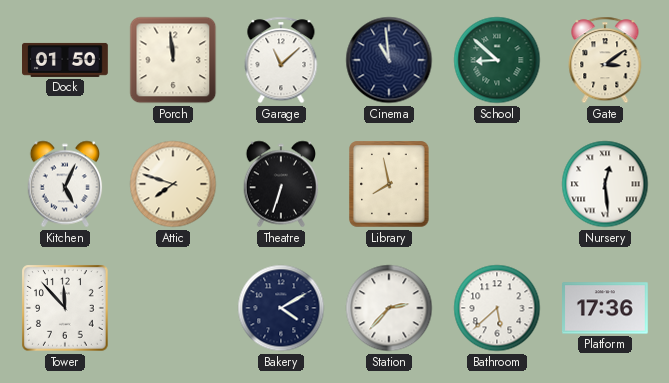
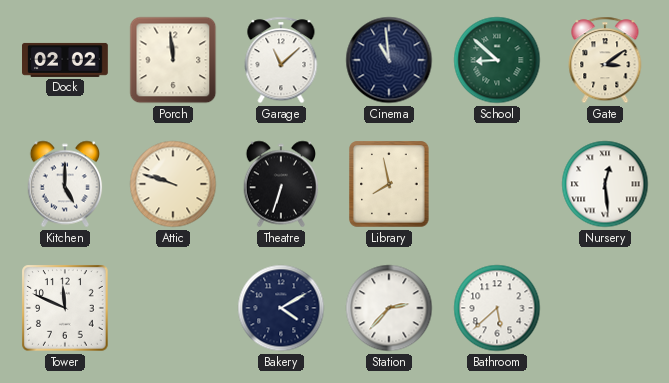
Dock: 01:50 -> 02:02 (66, 60)
Kitchen: 5:04 -> 5:00 (65, 184)
Attic: 7:48 -> 9:48 (173, 184)
Tower: 11:53 -> 11:49 (65, 308)
Platform: 17:36 -> none (606, 308)
